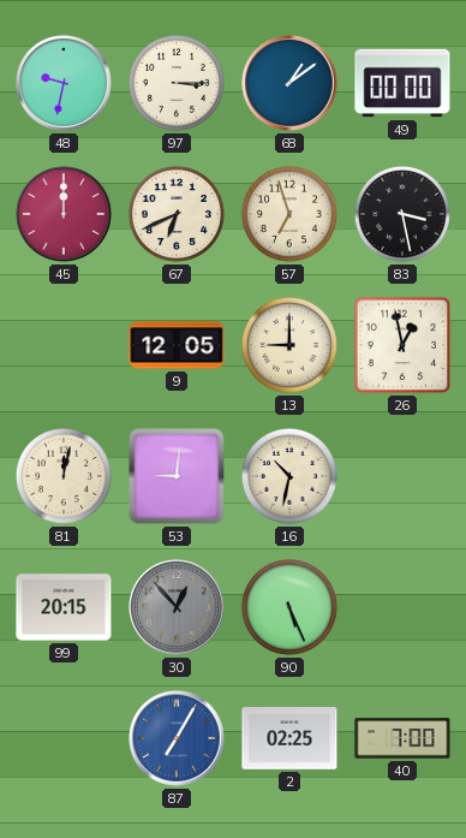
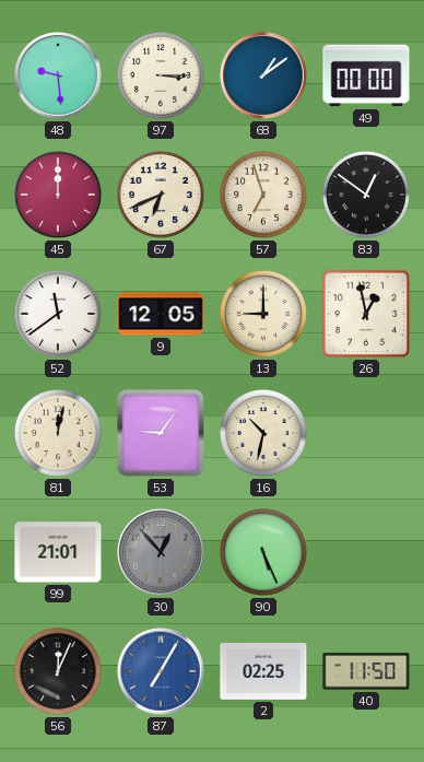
48: 9:32 -> 9:29 (58, 75)
83: 3:28 -> 12:51 (366, 195)
52: none -> 11:39 (58, 314)
53: 9:01 -> 9:06 (161, 433)
99: 20:15 -> 21:01 (58, 552)
56: none -> 12:04 (58, 671)
40: 7:00 -> 11:50 (366, 671)
